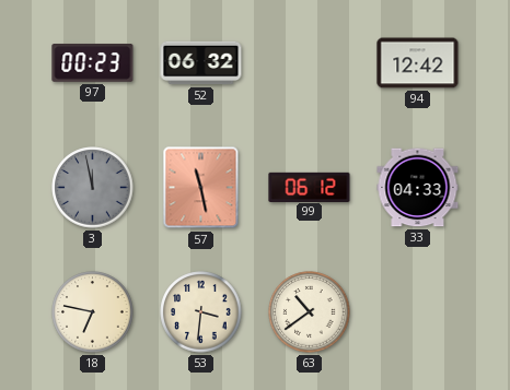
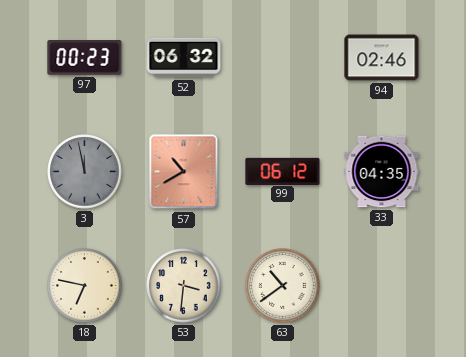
94: 12:42 -> 02:46 (382, 58)
57: 11:28 -> 10:40 (184, 172)
33: 04:33 -> 04:35 (382, 172)
